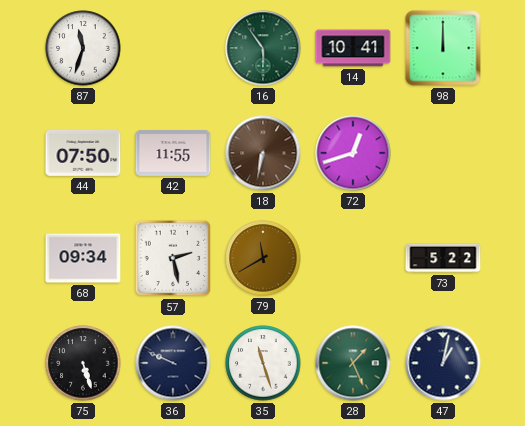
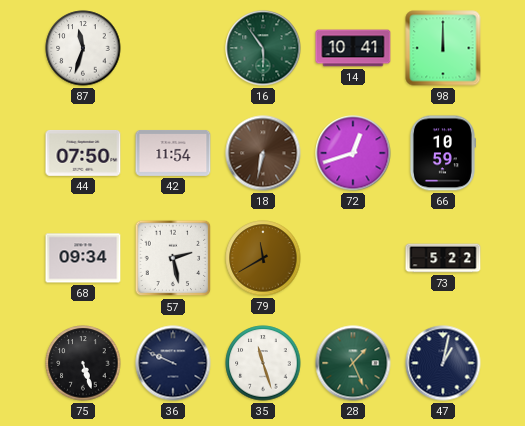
42: 11:55 -> 11:54 (173, 153)
66: none -> 10:59 (442, 153)
